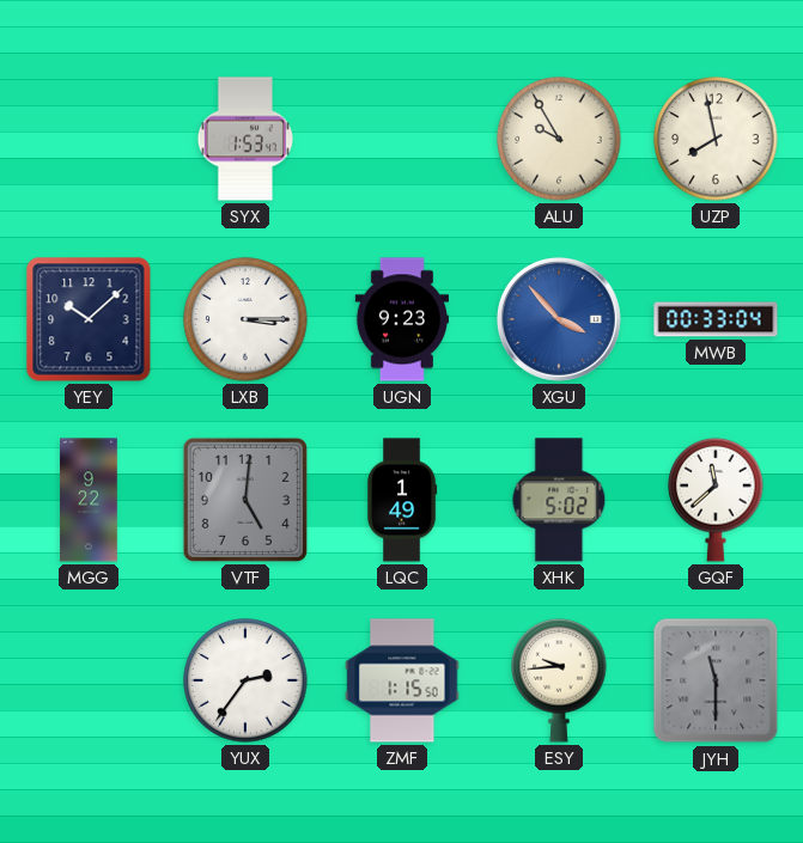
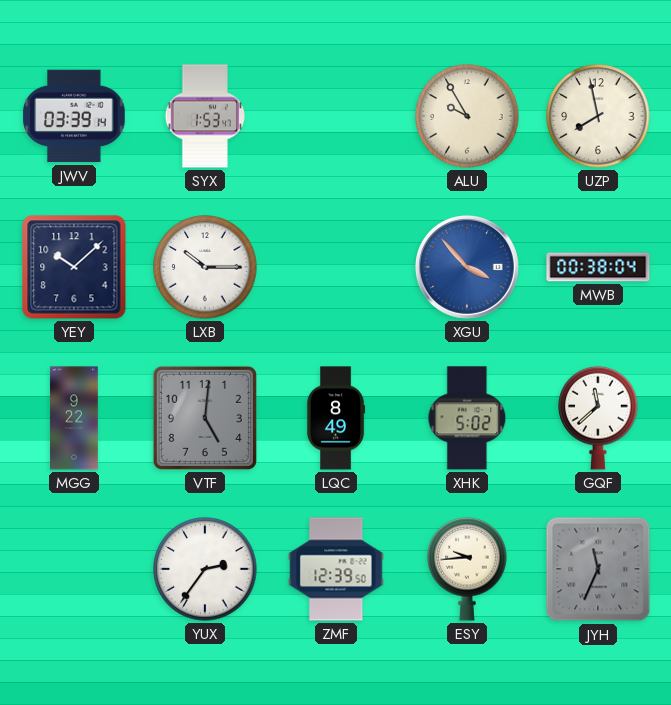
JWV: none -> 03:39 (74, 116)
LXB: 3:15 -> 10:15 (205, 267)
UGN: 9:23 -> none (401, 319)
MWB: 00:33 -> 00:38 (598, 267)
LQC: 1:49 -> 8:49 (336, 418)
ZMF: 1:15 -> 12:39 (336, 569)
JYH: 11:30 -> 11:34 (598, 569)
